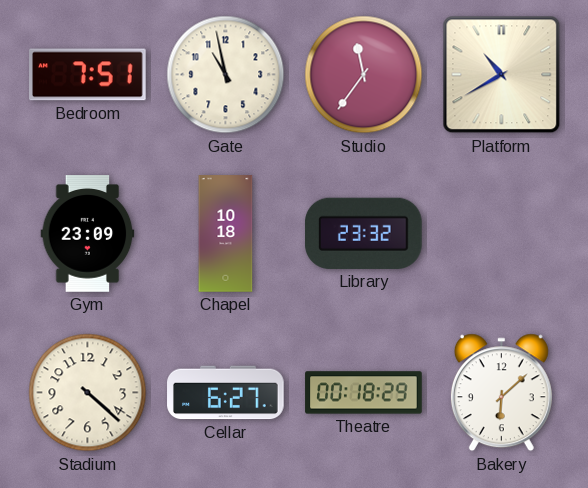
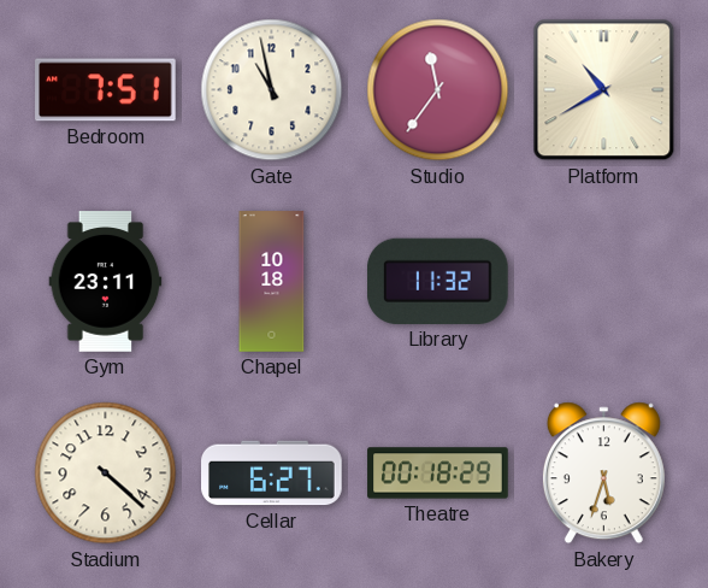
Gym: 23:09 -> 23:11 (106, 282)
Library: 23:32 -> 11:32 (438, 281)
Bakery: 6:08 -> 5:33 (603, 474)
